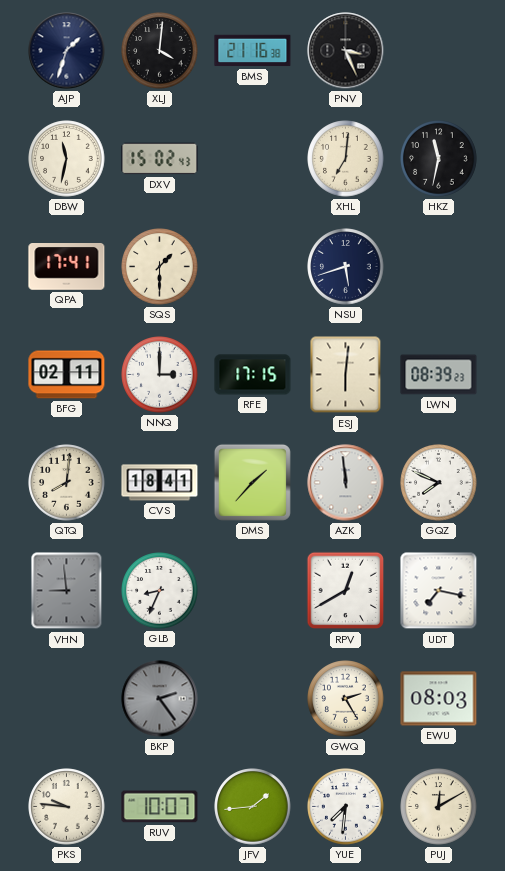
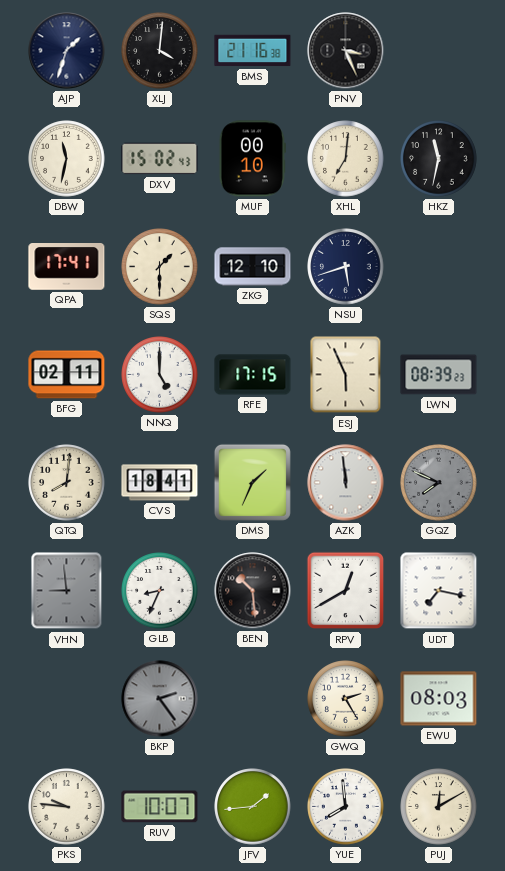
MUF: none -> 00:10 (252, 159)
ZKG: none -> 12:10 (253, 267)
NNQ: 3:00 -> 5:00 (160, 375)
ESJ: 6:01 -> 5:56 (346, 375)
DMS: 1:37 -> 1:34 (252, 482)
GQZ dial: white -> grey (439, 483)
BEN: none -> 10:29 (253, 591)
YUE: 7:31 -> 7:59 (346, 807)
